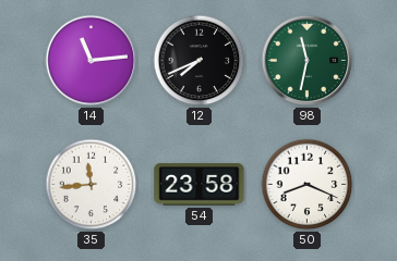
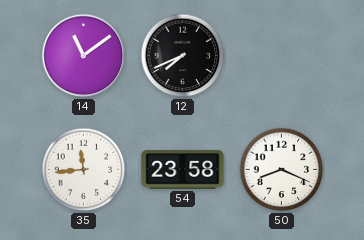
14: 11:14 -> 11:09 (84, 56)
98: 11:32 -> none (308, 61)
